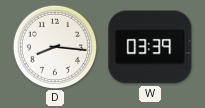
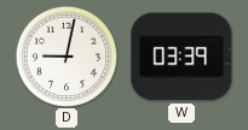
D: 8:16 -> 9:02 (65, 55)
